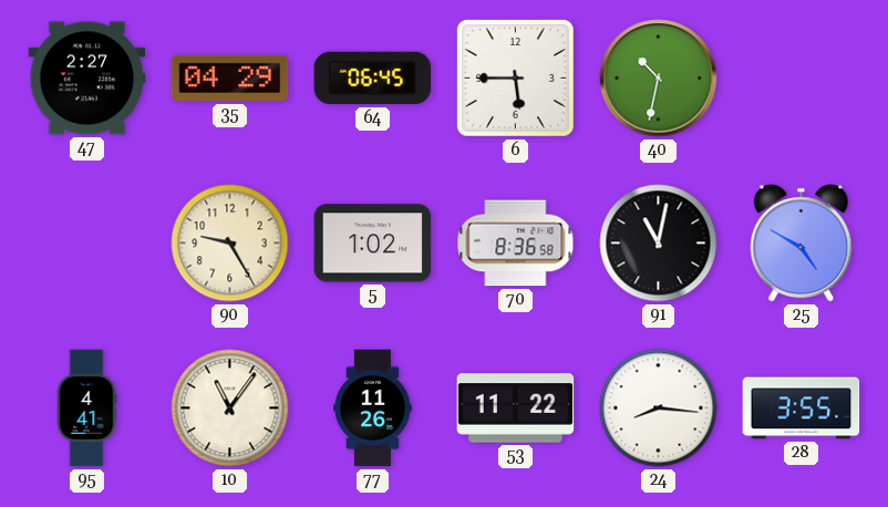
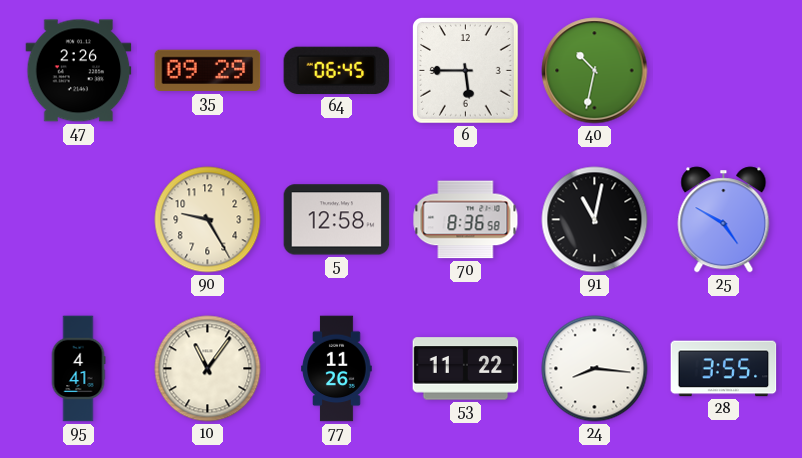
47: 2:27 -> 2:26 (79, 71)
35: 04:29 -> 09:29 (208, 71)
5: 1:02 -> 12:58 (337, 220)
